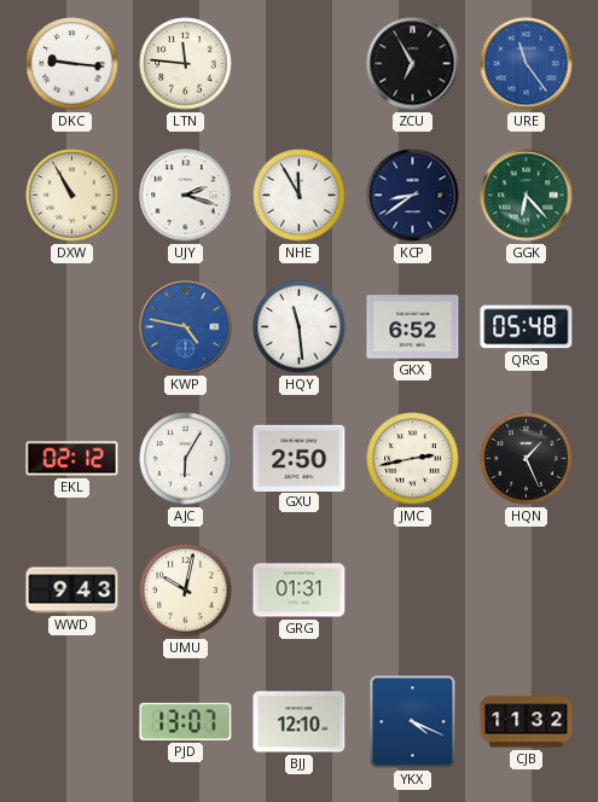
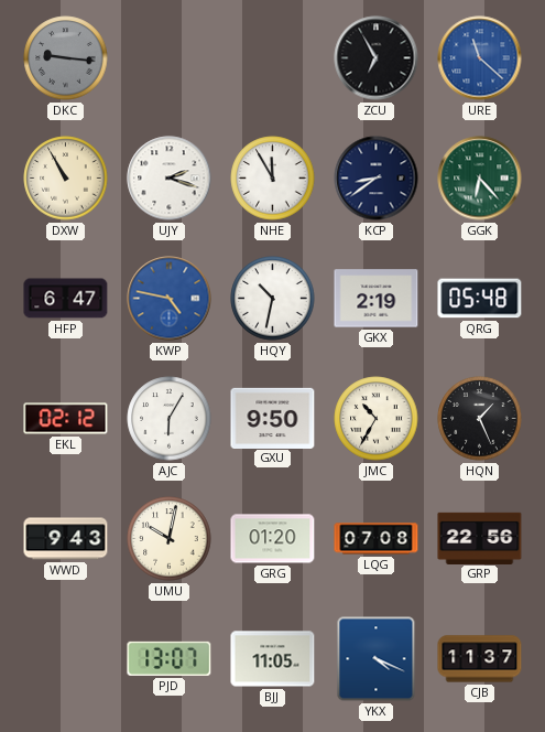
DKC dial: white -> grey (66, 58)
LTN: 11:46 -> none (186, 64)
URE: 11:24 -> 11:22 (480, 58)
HFP: none -> 6:47 (66, 299)
HQY: 11:29 -> 10:32 (273, 299)
GKX: 6:52 -> 2:19 (377, 299)
GXU: 2:50 -> 9:50 (273, 418)
JMC: 2:43 -> 10:35 (377, 419)
GRG: 01:31 -> 01:20 (273, 539)
LQG: none -> 07:08 (377, 539)
GRP: none -> 22:56 (480, 538)
BJJ: 12:10 -> 11:05 (273, 659)
CJB: 11:32 -> 11:37 (480, 659)
